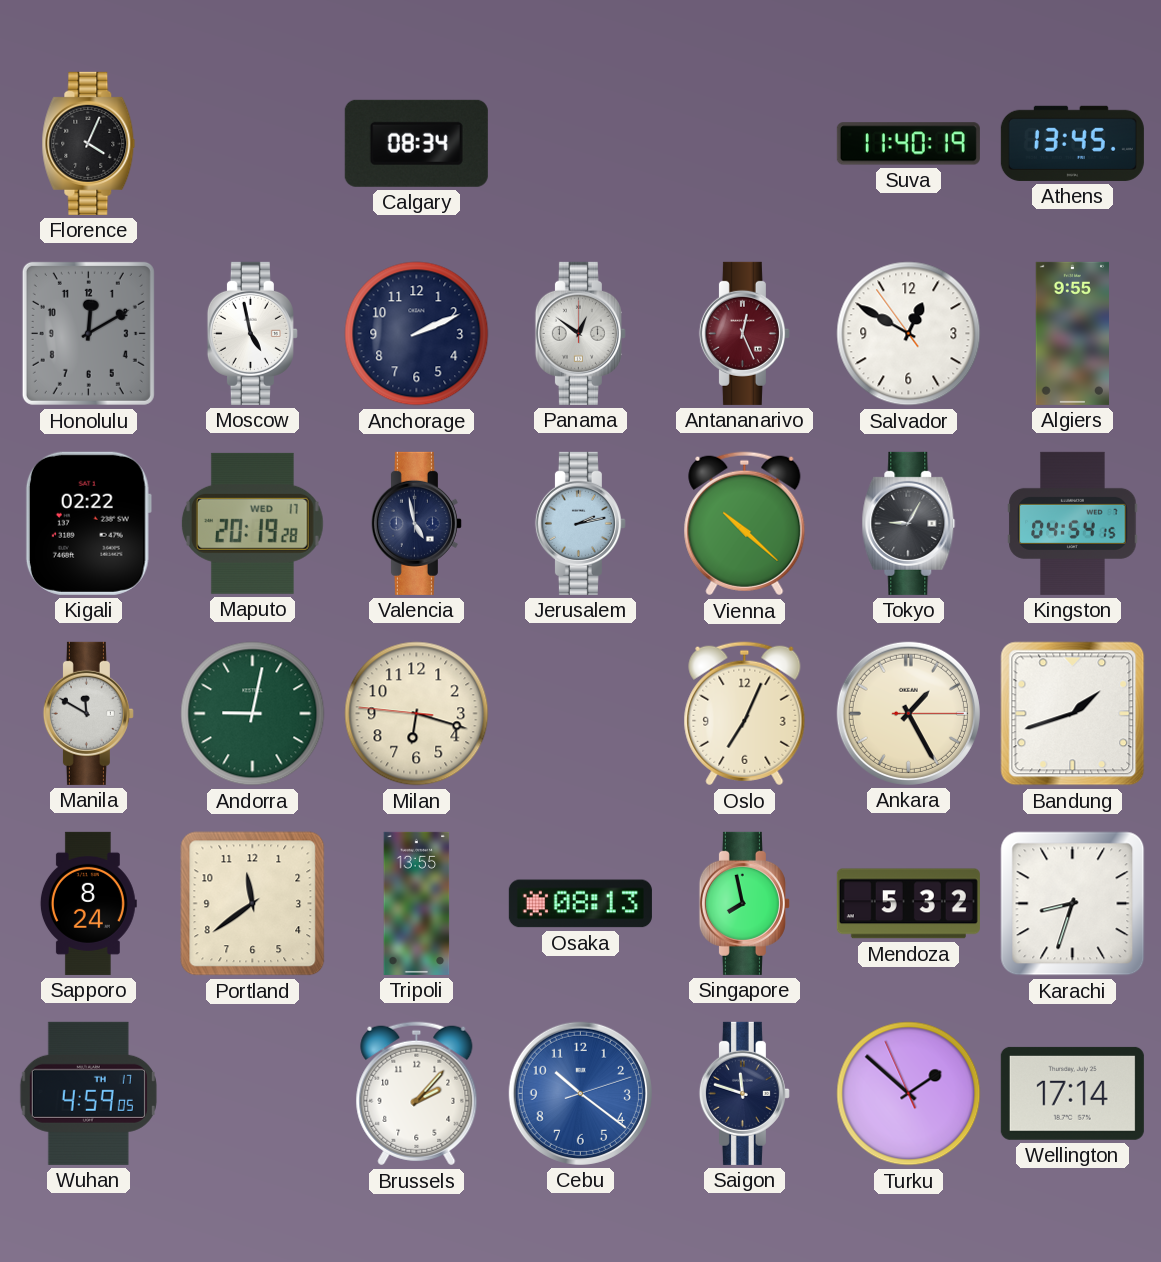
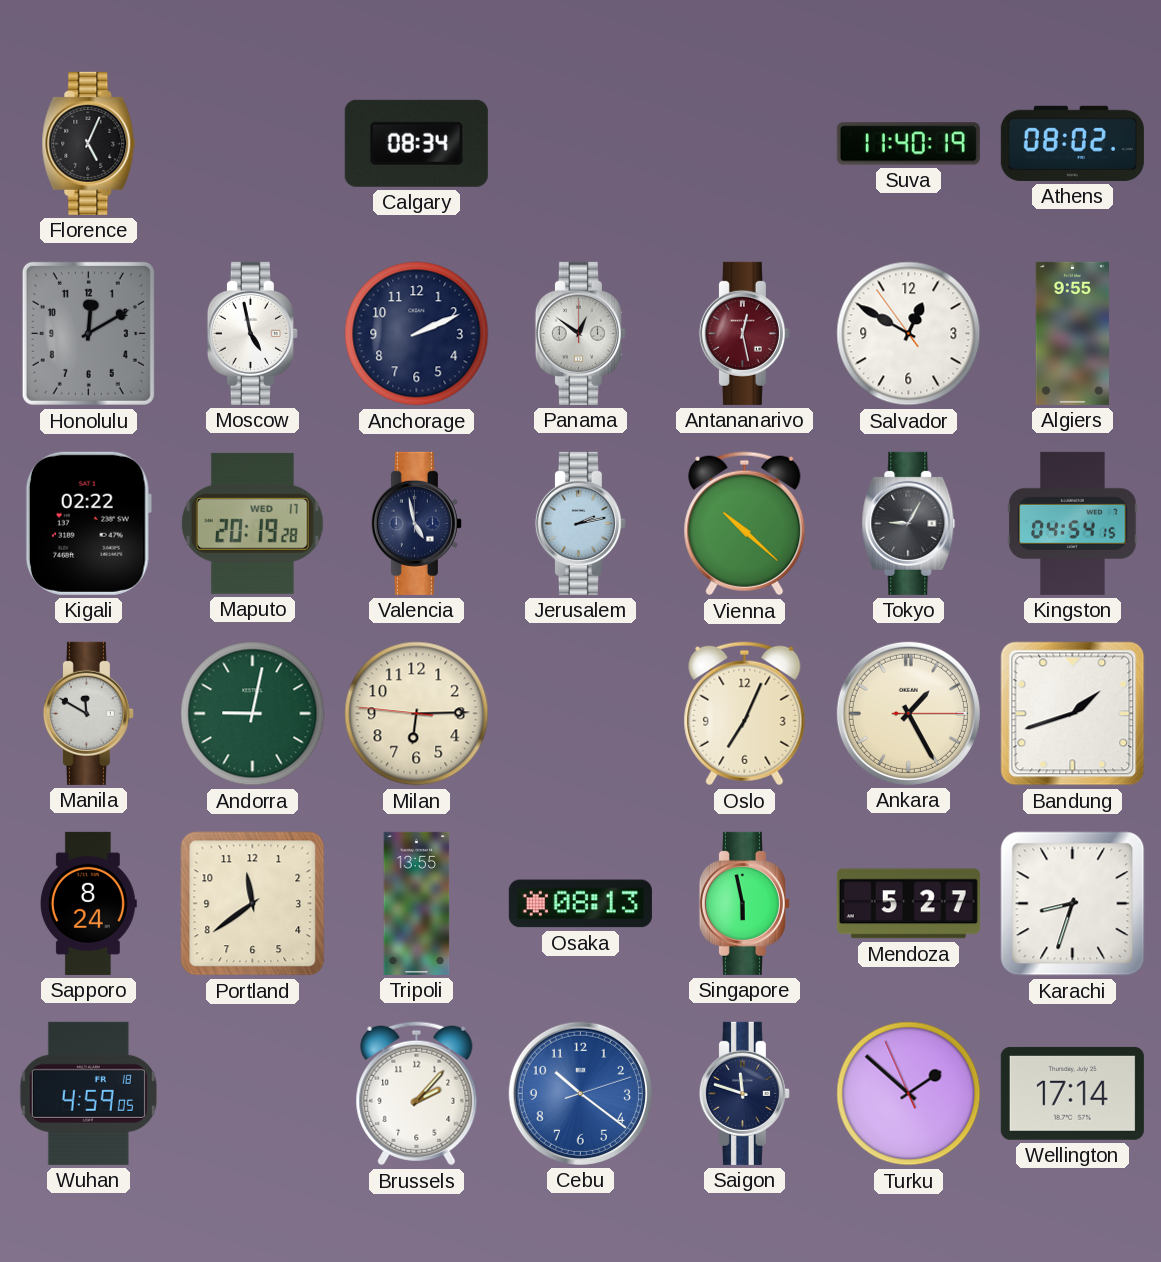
Florence: 4:04 -> 5:04 (89, 143)
Athens: 13:45 -> 08:02 (1072, 143)
Antananarivo: 12:26 -> 12:28 (744, 333)
Milan: 6:17 -> 6:14 (417, 714)
Singapore: 7:58 -> 5:58 (744, 903)
Mendoza: 5:32 -> 5:27 (908, 904)
Wuhan date: TH 17 -> FR 18 (88, 1093)
